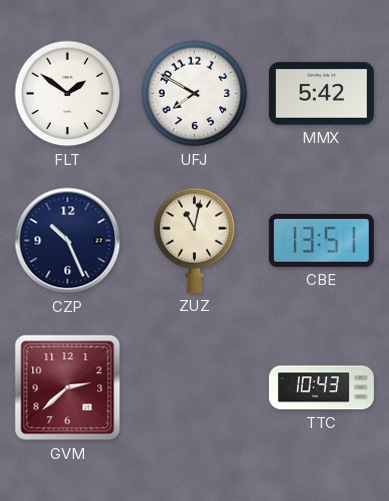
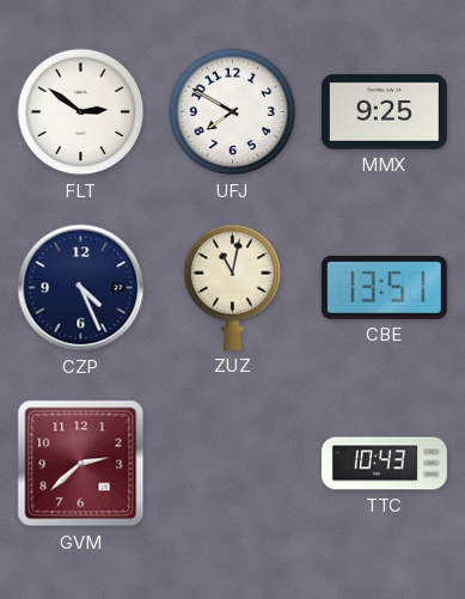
FLT: 1:51 -> 2:51 (81, 112)
MMX: 5:42 -> 9:25 (384, 112)
CZP: 10:26 -> 4:26 (81, 288)
